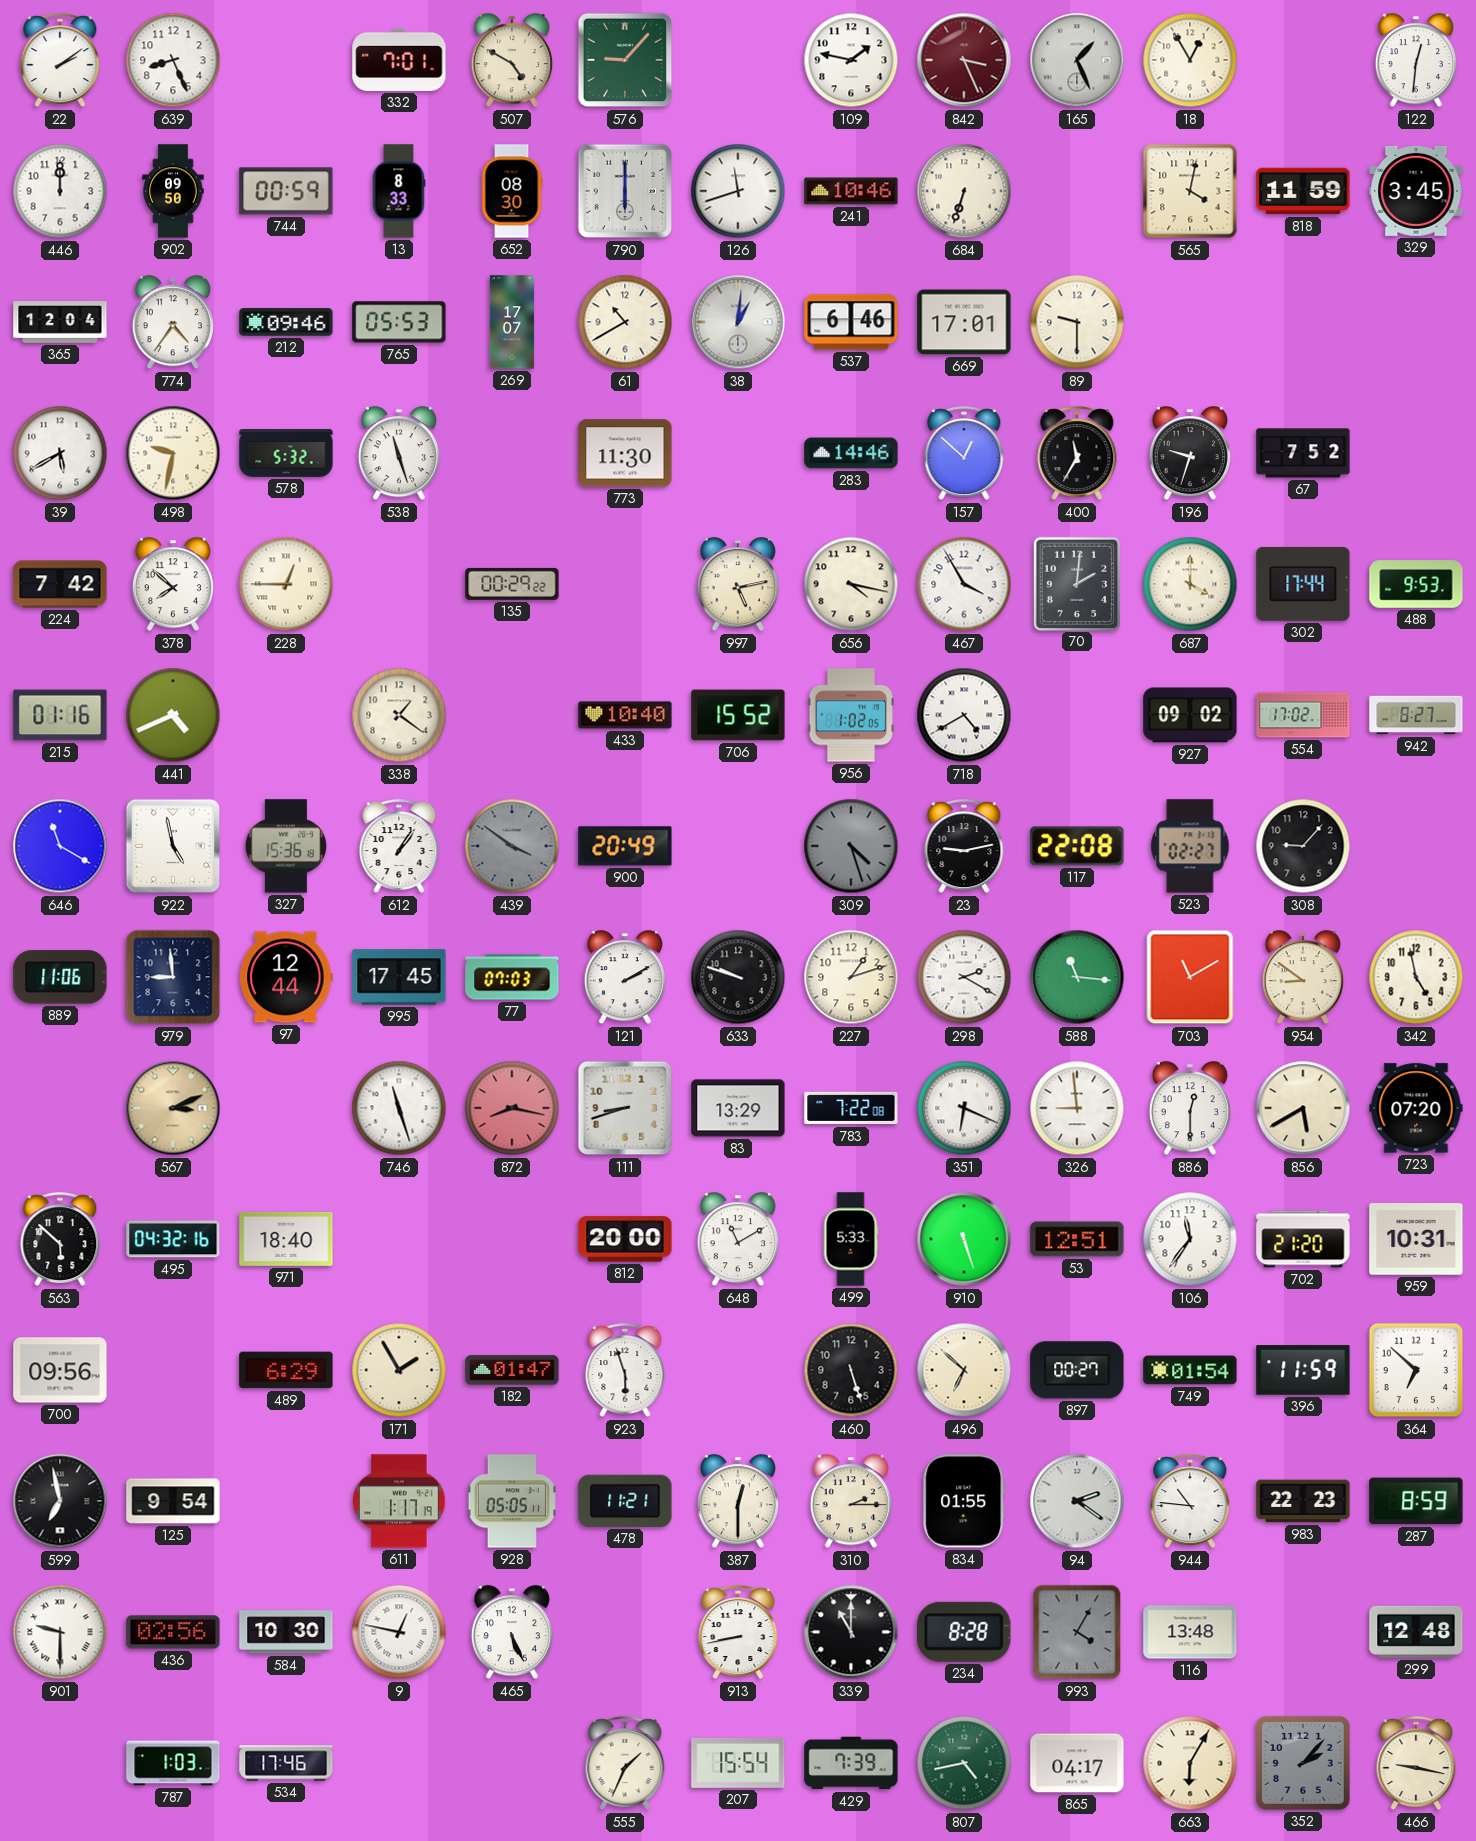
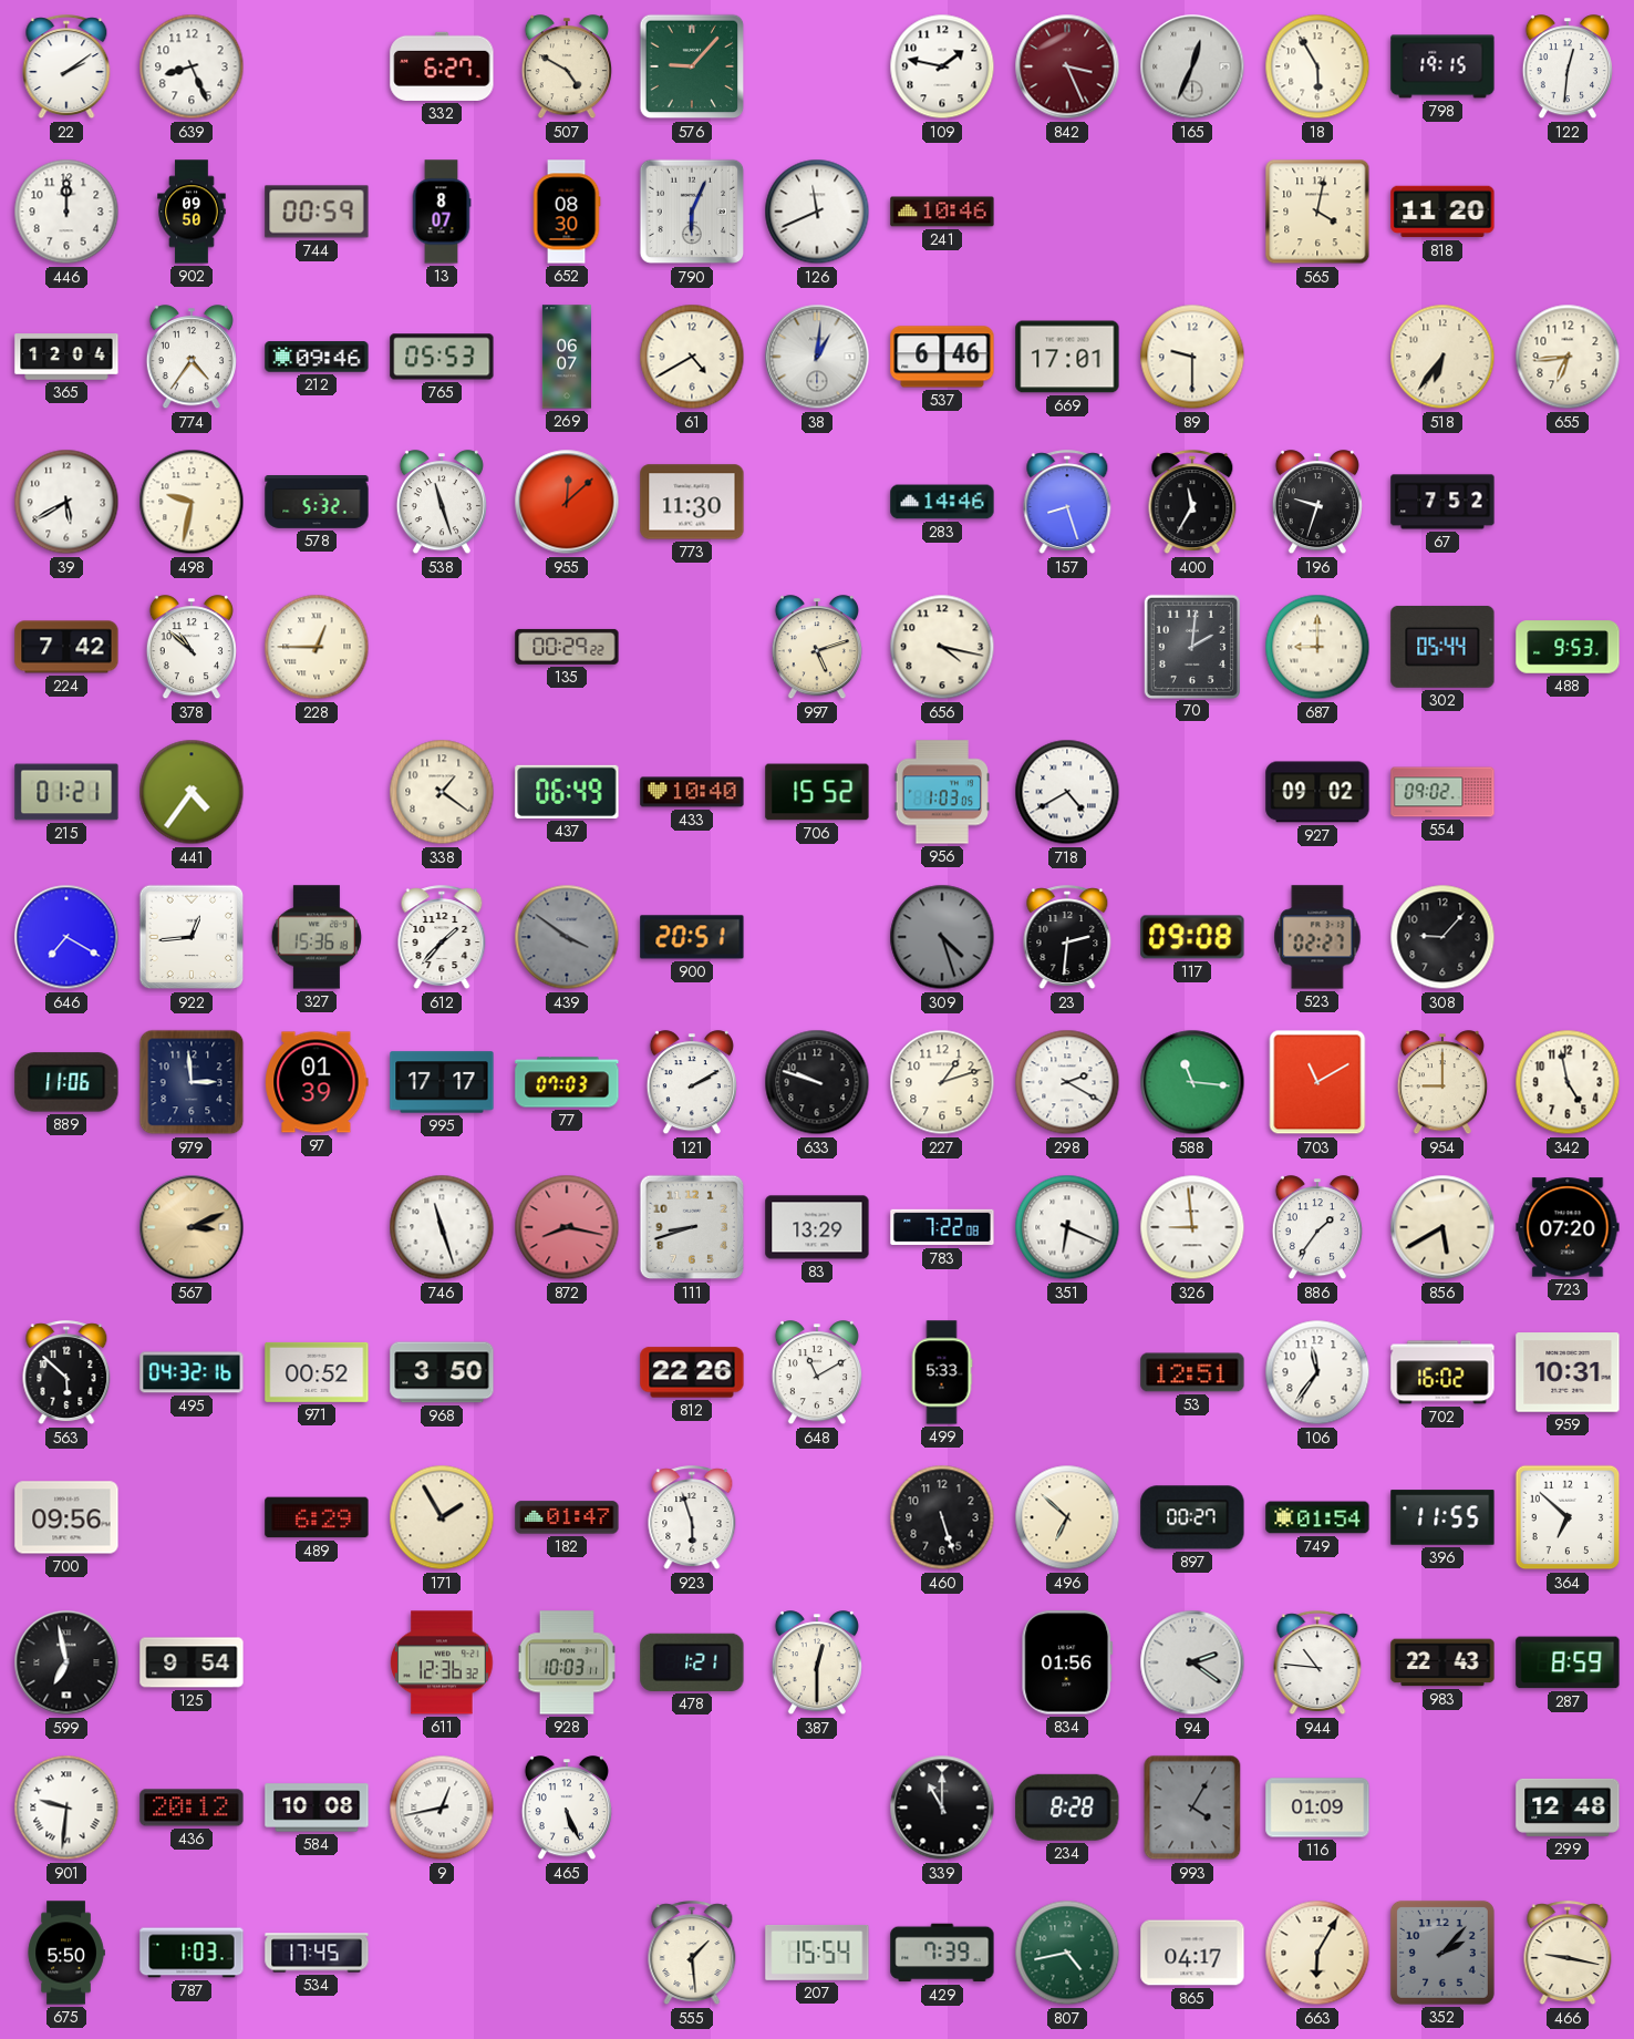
332: 7:01 -> 6:27 (442, 66)
165: 1:26 -> 12:34 (1192, 66)
18: 12:55 -> 5:55 (1317, 66)
798: none -> 19:15 (1442, 66)
13: 8:33 -> 8:07 (442, 212)
790: 6:00 -> 6:04 (692, 212)
126: 11:42 -> 11:41 (817, 212)
684: 6:33 -> none (964, 191)
818: 11:59 -> 11:20 (1442, 212)
329: 3:45 -> none (1416, 191)
269: 17:07 -> 06:07 (567, 357)
61: 10:40 -> 4:40 (692, 357)
518: none -> 6:36 (1442, 357)
655: none -> 6:44 (1568, 357)
955: none -> 12:08 (567, 502)
157: 12:52 -> 8:27 (1067, 503)
378: 7:52 -> 10:52 (192, 648)
997: 5:13 -> 5:12 (817, 648)
467: 3:55 -> none (964, 584)
687: 4:00 -> 9:00 (1317, 647)
302: 17:44 -> 05:44 (1442, 647)
215: 01:16 -> 01:21 (66, 792)
441: 4:41 -> 4:36 (192, 792)
437: none -> 06:49 (567, 792)
956: 1:02 -> 1:03 (941, 792)
554: 17:02 -> 09:02 (1442, 792)
942: 8:27 -> none (1416, 715)
646: 11:20 -> 7:20 (66, 937)
922: 4:58 -> 12:44 (192, 937)
612: 1:06 -> 1:37 (442, 938)
900: 20:49 -> 20:51 (692, 937)
23: 9:13 -> 2:31 (1067, 938)
117: 22:08 -> 09:08 (1192, 937)
979: 8:59 -> 2:59 (192, 1082)
97: 12:44 -> 01:39 (317, 1082)
995: 17:45 -> 17:17 (442, 1082)
954: 8:51 -> 9:00 (1442, 1083)
886: 12:30 -> 1:36 (1317, 1228)
971: 18:40 -> 00:52 (317, 1372)
968: none -> 3:50 (442, 1372)
812: 20:00 -> 22:26 (692, 1372)
910: 5:27 -> none (964, 1239)
702: 21:20 -> 16:02 (1442, 1372)
396: 11:59 -> 11:55 (1442, 1517)
611: 1:17 -> 12:36 (442, 1662)
928: 05:05 -> 10:03 (567, 1662)
478: 11:21 -> 1:21 (692, 1662)
310: 2:15 -> none (851, 1502)
834: 01:55 -> 01:56 (1067, 1662)
983: 22:23 -> 22:43 (1442, 1662)
901: 9:30 -> 9:31 (66, 1808)
436: 02:56 -> 20:12 (192, 1808)
584: 10:30 -> 10:08 (317, 1808)
9: 12:47 -> 12:43 (442, 1808)
913: 8:43 -> none (738, 1633)
116: 13:48 -> 01:09 (1317, 1808)
675: none -> 5:50 (66, 1953)
534: 17:46 -> 17:45 (317, 1953)
555: 1:34 -> 1:29 (692, 1954)
